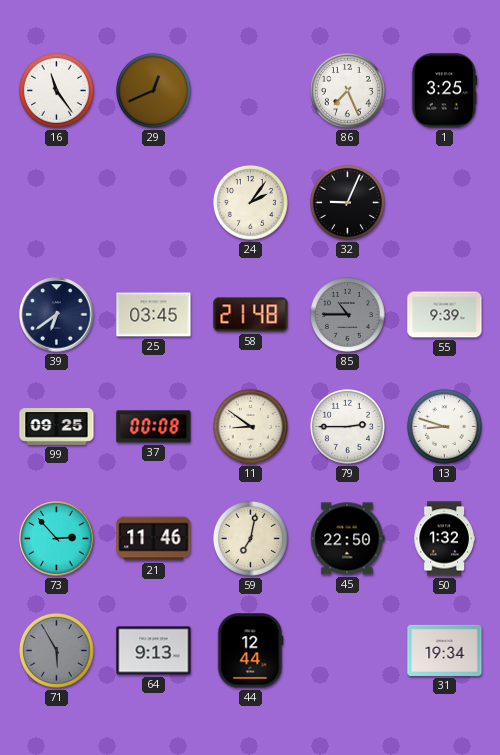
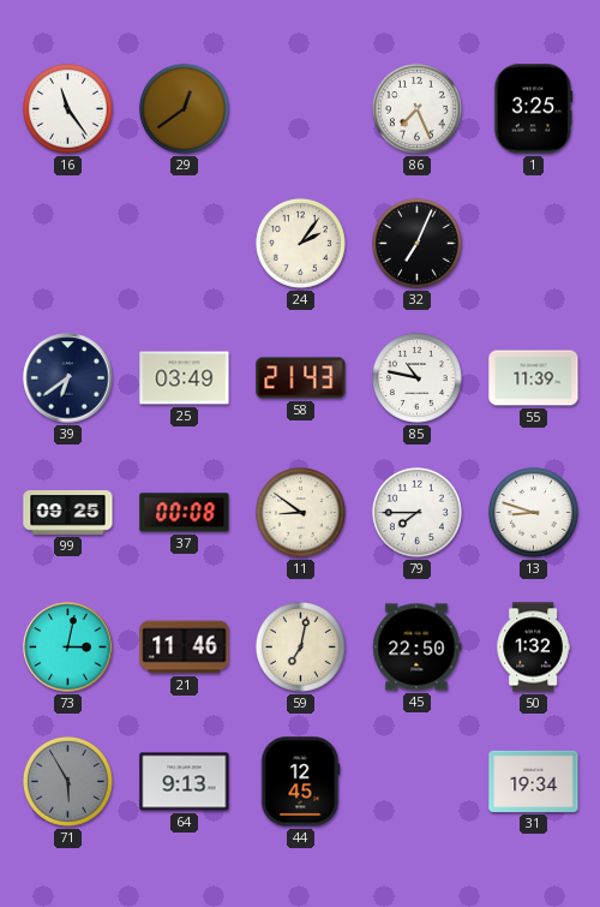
29: 12:41 -> 12:39 (184, 108)
32: 9:04 -> 7:04 (416, 243)
25: 03:45 -> 03:49 (185, 378)
58: 21:48 -> 21:43 (301, 378)
85: 10:45 -> 10:47 (416, 377)
85 dial: grey -> white (416, 377)
55: 9:39 -> 11:39 (534, 378)
79: 2:45 -> 7:45 (416, 512)
73: 2:53 -> 3:02 (68, 648)
44: 12:44 -> 12:45 (301, 782)
